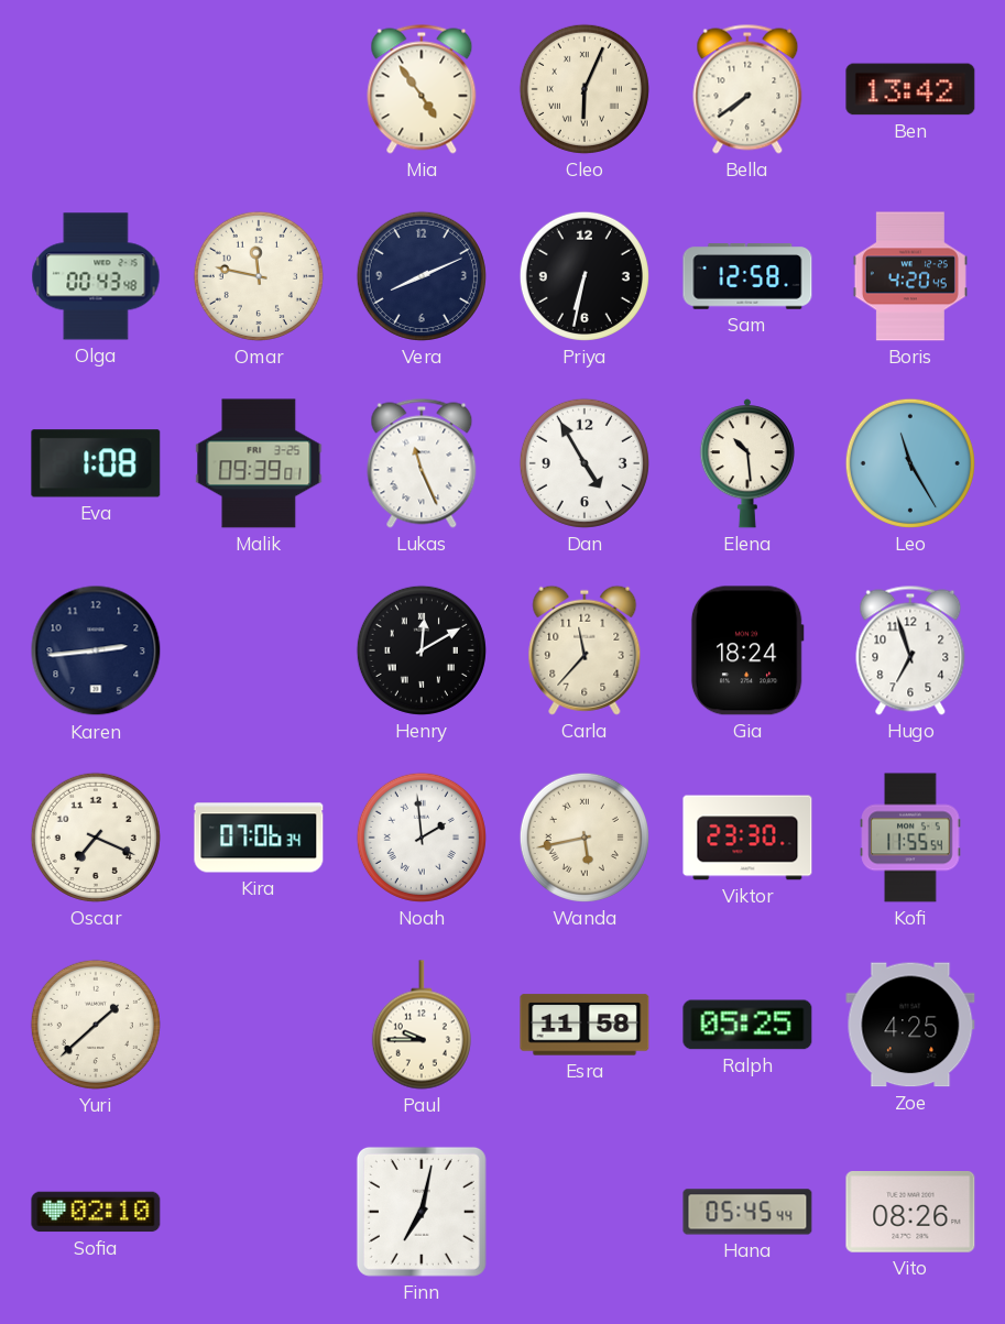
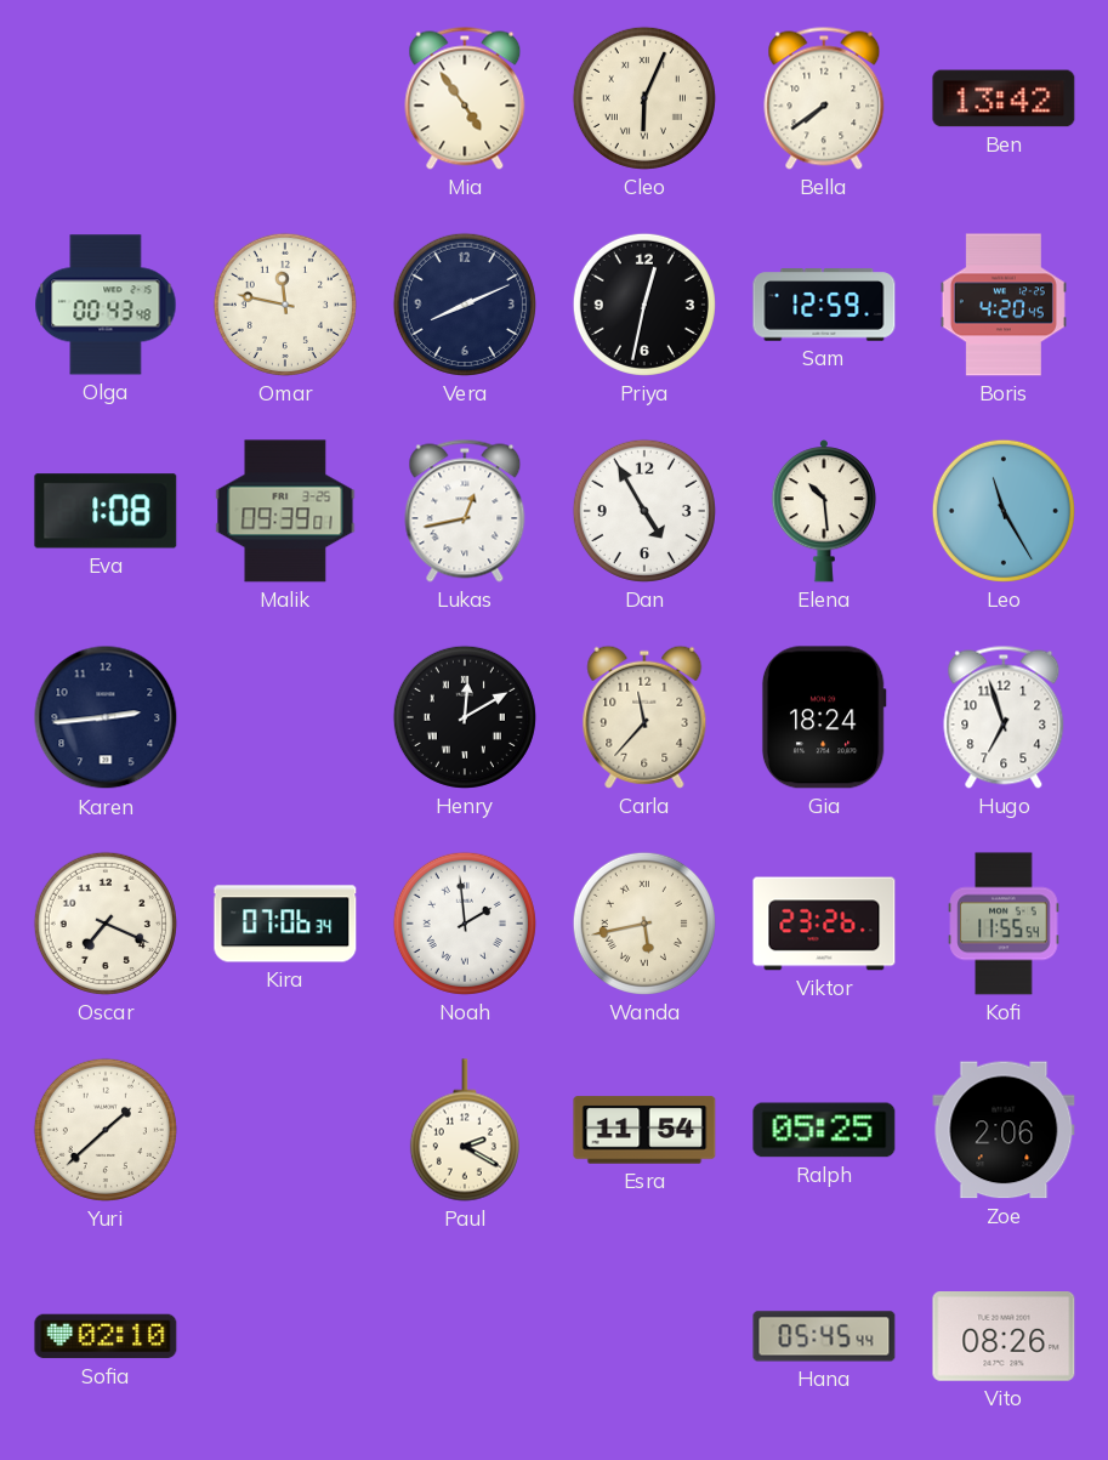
Priya: 6:32 -> 12:32 (644, 305)
Sam: 12:58 -> 12:59 (824, 305)
Lukas: 11:26 -> 12:43 (465, 511)
Viktor: 23:30 -> 23:26 (824, 924)
Paul: 9:45 -> 2:20 (465, 1130)
Esra: 11:58 -> 11:54 (644, 1130)
Zoe: 4:25 -> 2:06 (1004, 1130)
Finn: 7:02 -> none (422, 1212)
